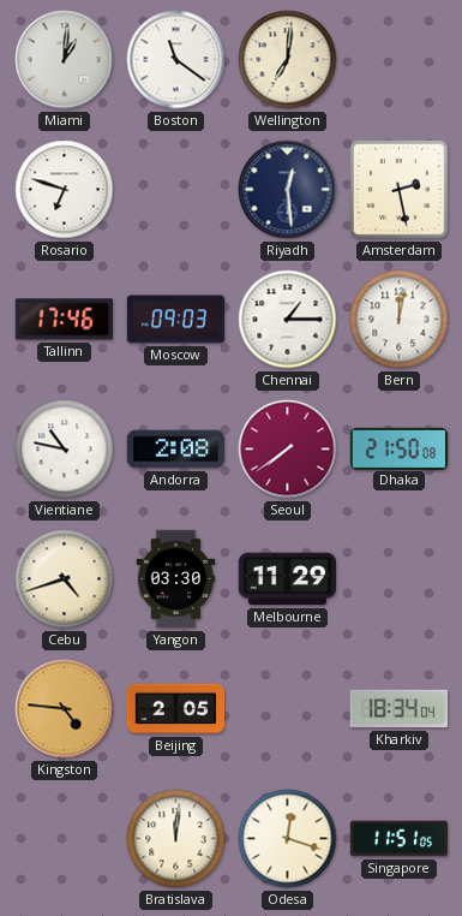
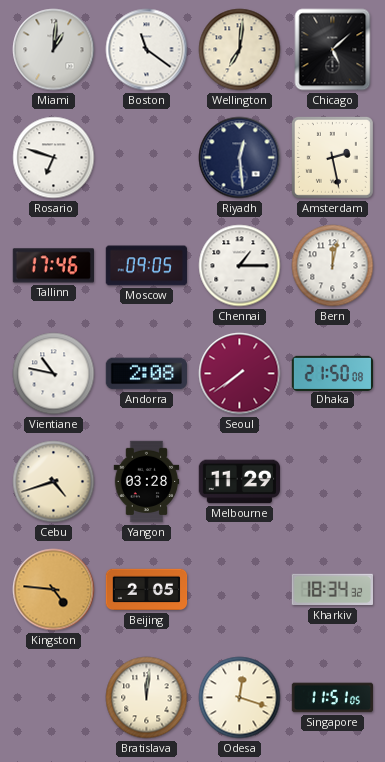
Chicago: none -> 5:08 (333, 50)
Moscow: 09:03 -> 09:05 (146, 266)
Yangon: 03:30 -> 03:28 (147, 482)
Kharkiv: 18:34:04 -> 18:34:32 (332, 590)
